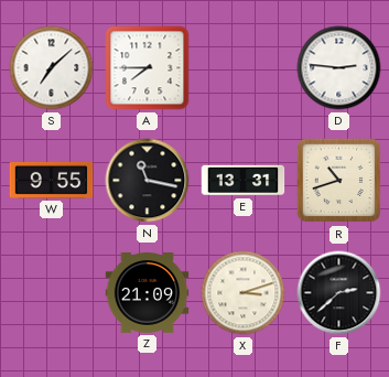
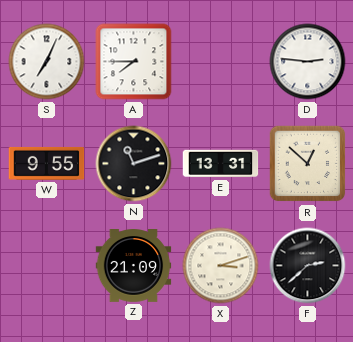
S: 7:08 -> 7:04 (47, 62)
N: 11:17 -> 11:12 (134, 164)
R: 10:42 -> 12:52 (308, 164)
